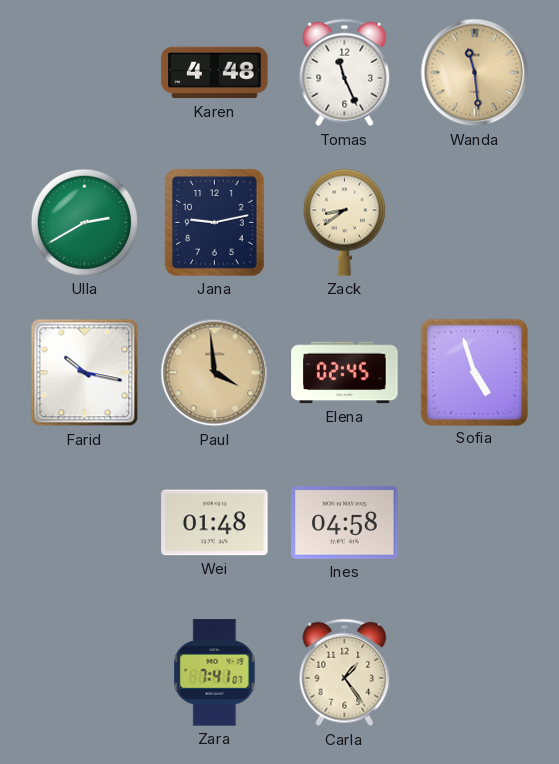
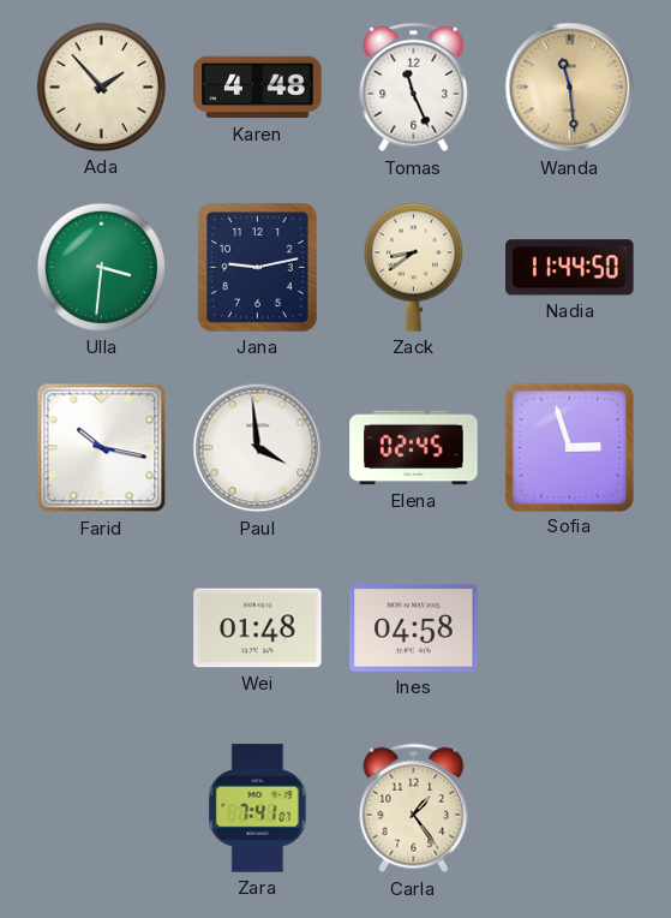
Ada: none -> 1:53 (101, 87)
Ulla: 2:40 -> 3:31 (101, 267)
Nadia: none -> 11:44 (570, 268)
Paul dial: champagne -> white (258, 448)
Sofia: 4:57 -> 2:57 (569, 447)
